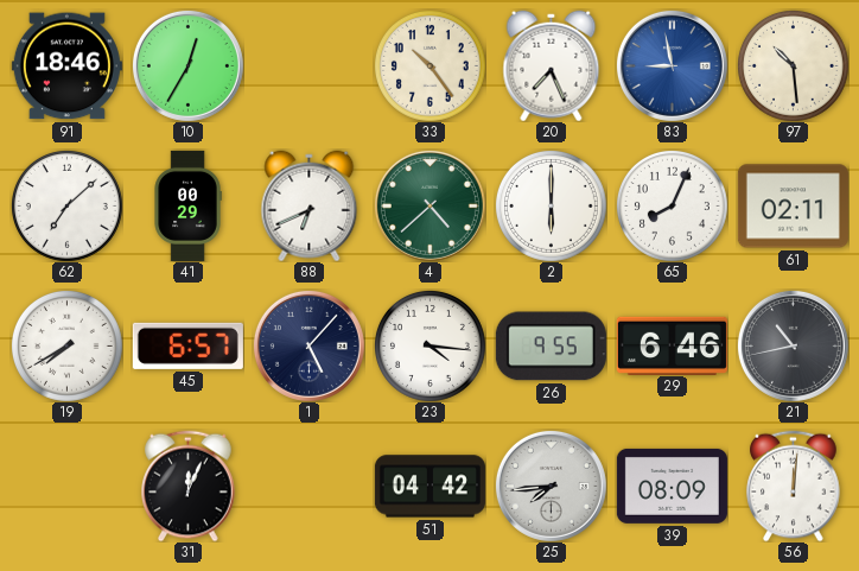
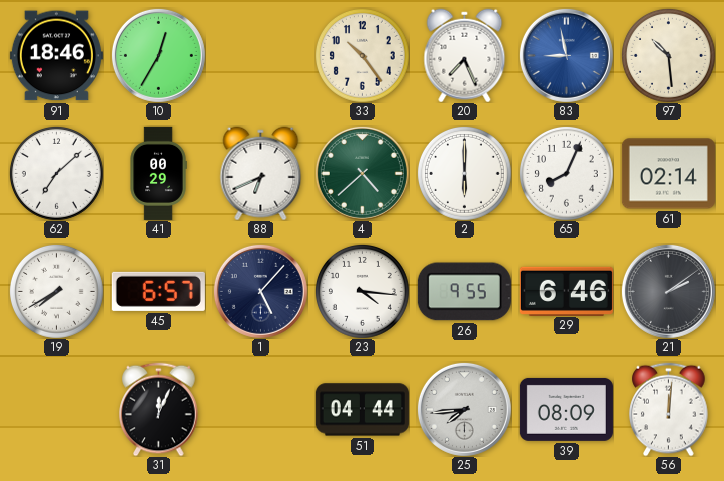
61: 02:11 -> 02:14 (668, 174)
21: 10:43 -> 2:09 (668, 291)
51: 04:42 -> 04:44 (362, 410)
